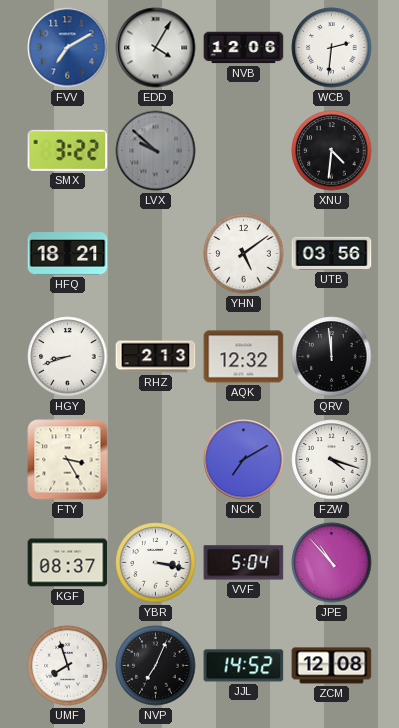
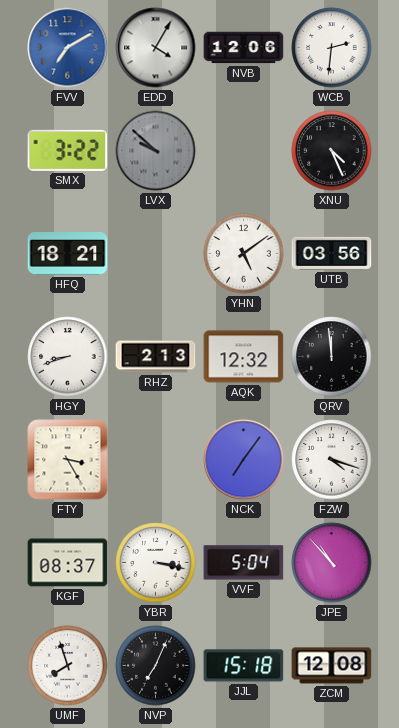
XNU: 4:31 -> 4:26 (332, 151)
NCK: 7:10 -> 7:06 (244, 460)
JJL: 14:52 -> 15:18 (244, 666)
